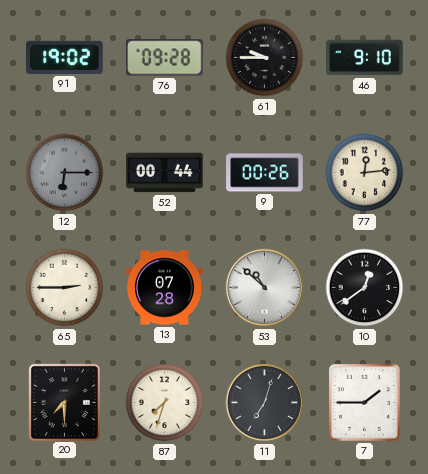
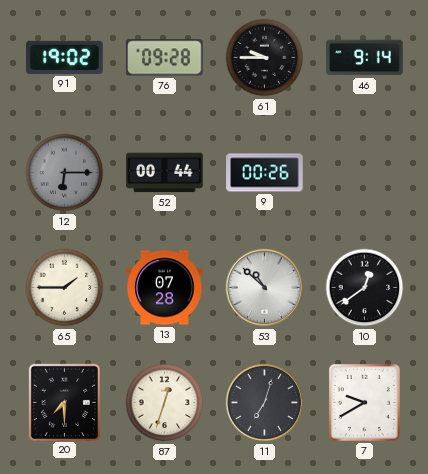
46: 9:10 -> 9:14 (365, 58)
77: 12:14 -> none (365, 173)
65: 2:45 -> 1:45 (65, 288)
87: 7:33 -> 12:33 (165, 403)
7: 1:45 -> 9:40 (364, 402)
